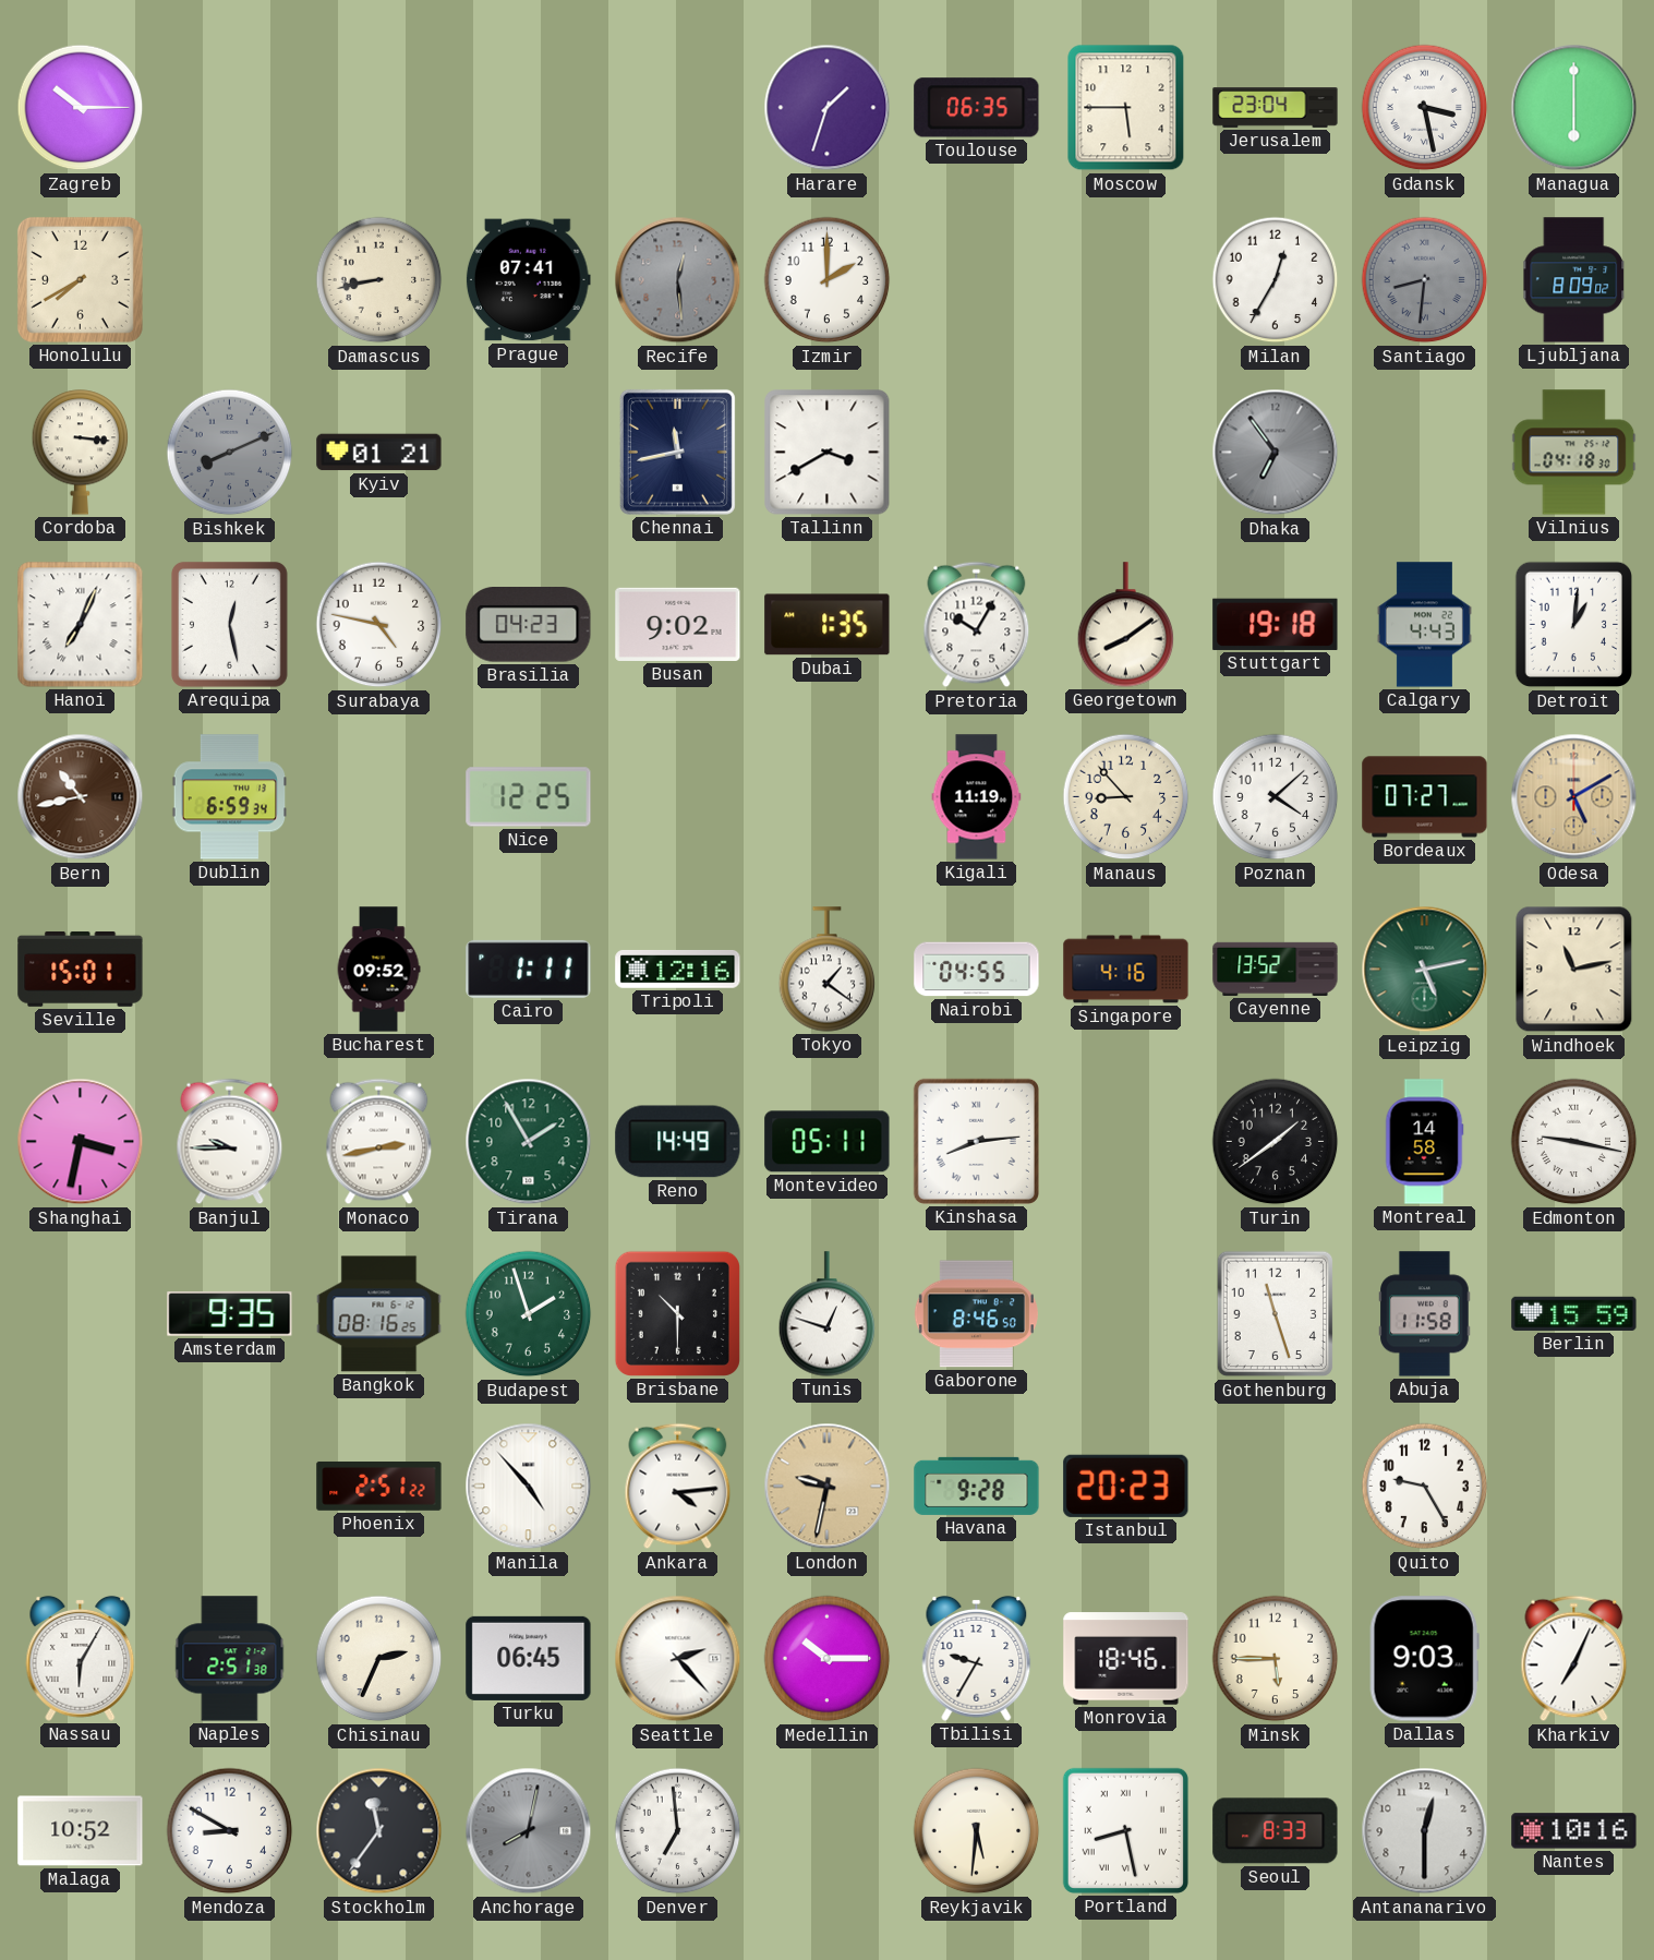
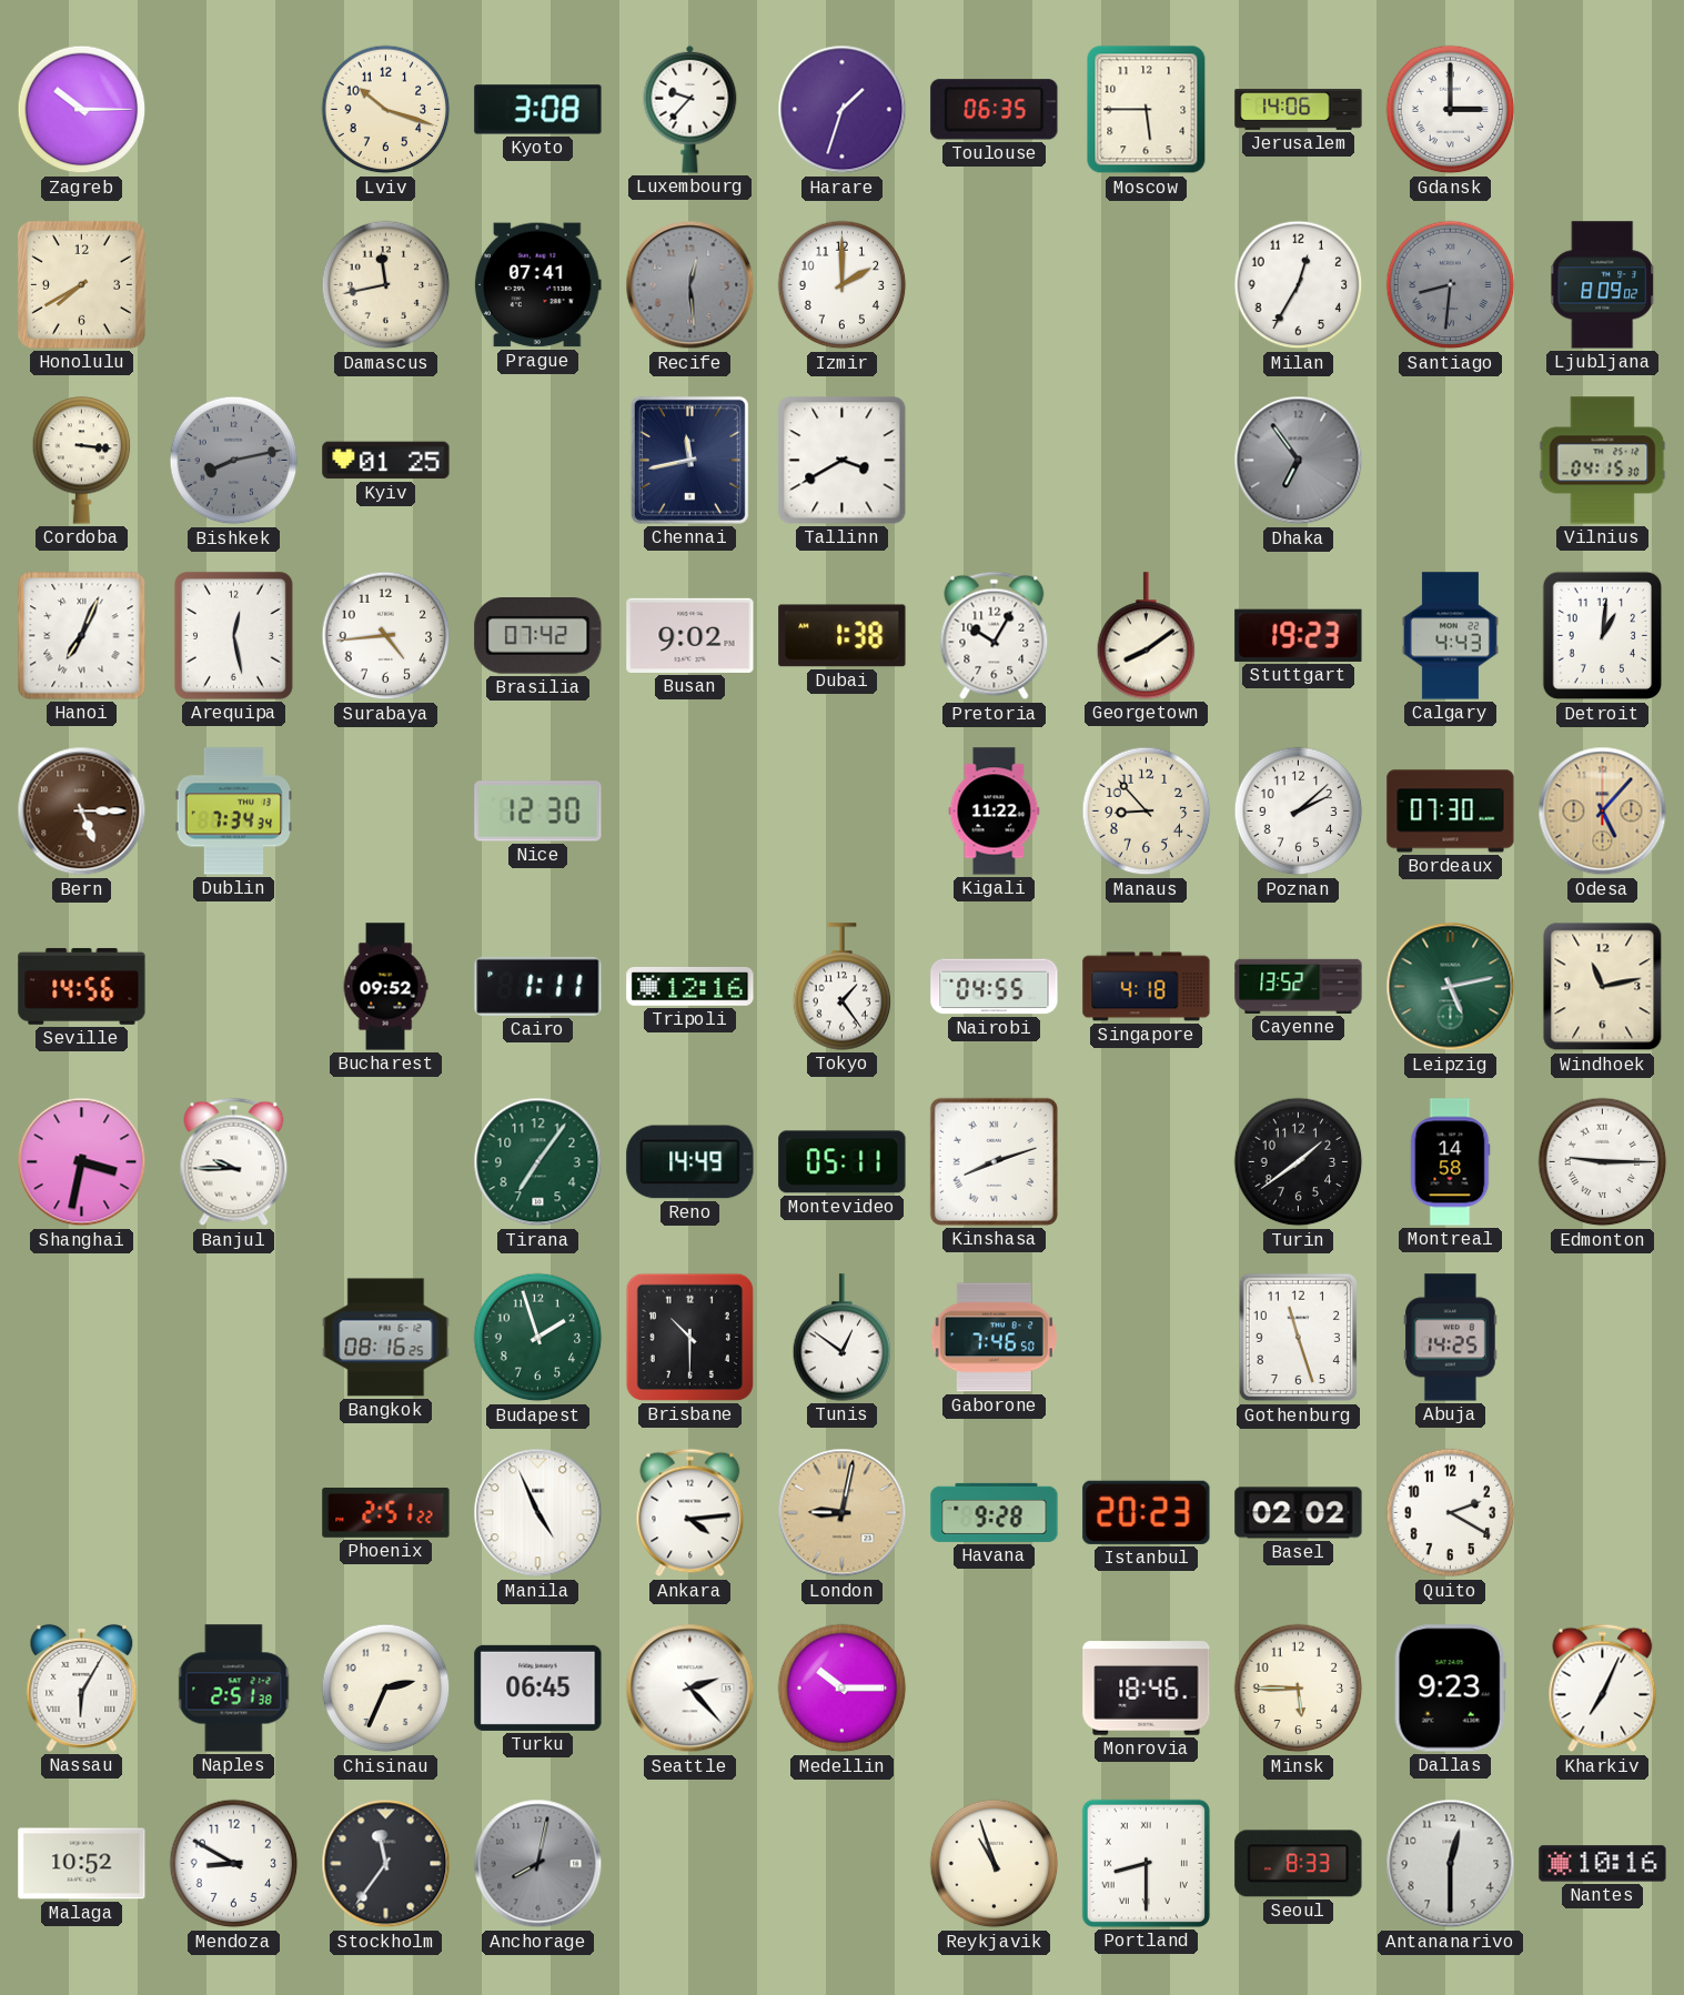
Lviv: none -> 10:18 (386, 110)
Kyoto: none -> 3:08 (538, 110)
Luxembourg: none -> 9:37 (690, 109)
Jerusalem: 23:04 -> 14:06 (1299, 110)
Gdansk: 3:28 -> 3:00 (1451, 110)
Managua: 6:00 -> none (1574, 108)
Damascus: 8:43 -> 11:43 (386, 285)
Bishkek: 8:11 -> 8:13 (234, 461)
Kyiv: 01:21 -> 01:25 (386, 461)
Vilnius: 04:18 -> 04:15 (1603, 461)
Surabaya: 4:47 -> 4:44 (386, 636)
Brasilia: 04:23 -> 07:42 (538, 636)
Dubai: 1:35 -> 1:38 (843, 636)
Stuttgart: 19:18 -> 19:23 (1299, 635)
Bern: 10:43 -> 5:15 (82, 812)
Dublin: 6:59 -> 7:34 (234, 812)
Nice: 12:25 -> 12:30 (538, 812)
Kigali: 11:19 -> 11:22 (995, 812)
Poznan: 4:08 -> 2:08 (1299, 812)
Bordeaux: 07:27 -> 07:30 (1451, 812)
Odesa: 5:10 -> 5:07 (1603, 812)
Seville: 15:01 -> 14:56 (82, 986)
Tokyo: 1:21 -> 1:24 (843, 987)
Singapore: 4:16 -> 4:18 (1147, 987)
Monaco: 2:43 -> none (379, 1142)
Tirana: 1:55 -> 7:06 (538, 1162)
Kinshasa: 8:14 -> 8:12 (994, 1161)
Edmonton: 9:17 -> 9:15 (1603, 1162)
Amsterdam: 9:35 -> none (230, 1314)
Tunis: 12:48 -> 12:51 (843, 1338)
Gaborone: 8:46 -> 7:46 (994, 1338)
Abuja: 11:58 -> 14:25 (1451, 1338)
Berlin: 15:59 -> none (1574, 1313)
Manila: 4:53 -> 4:56 (538, 1513)
London: 9:32 -> 9:02 (843, 1513)
Basel: none -> 02:02 (1299, 1513)
Quito: 9:25 -> 2:20 (1451, 1513)
Tbilisi: 9:35 -> none (977, 1658)
Dallas: 9:03 -> 9:23 (1450, 1689)
Denver: 6:59 -> none (678, 1831)
Reykjavik: 5:31 -> 10:57 (995, 1864)
Portland: 8:28 -> 8:30 (1146, 1863)
